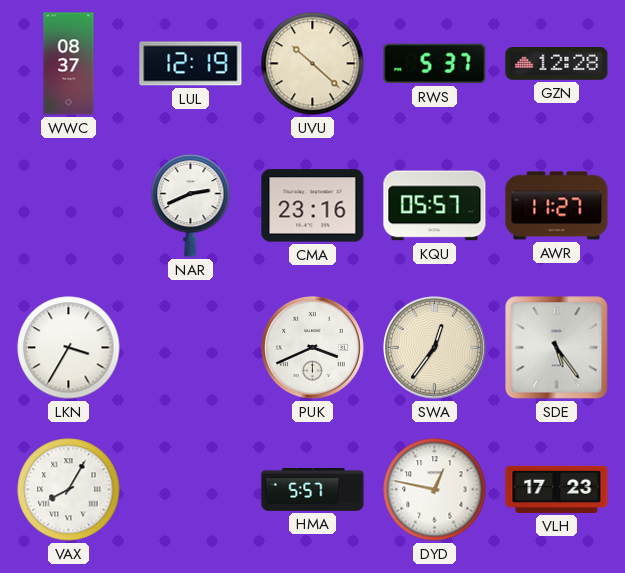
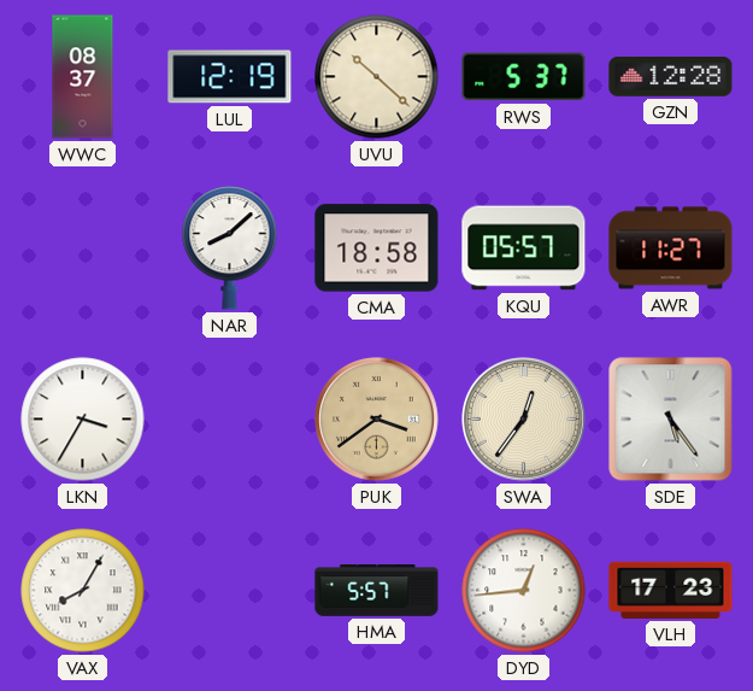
NAR: 2:41 -> 8:08 (230, 248)
CMA: 23:16 -> 18:58 (377, 248)
PUK: 3:41 -> 3:39 (377, 420)
PUK dial: white -> champagne (377, 420)
DYD: 12:47 -> 12:44 (524, 591)
